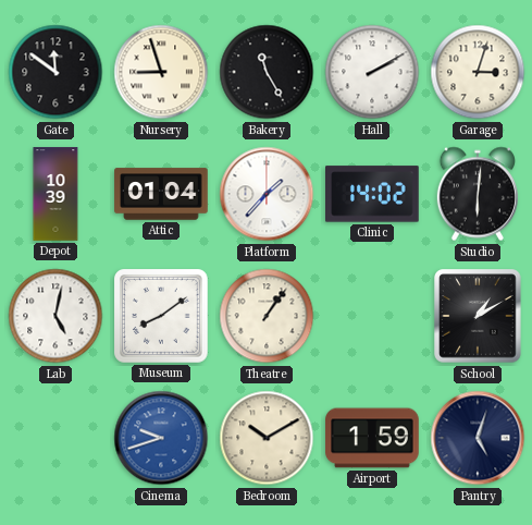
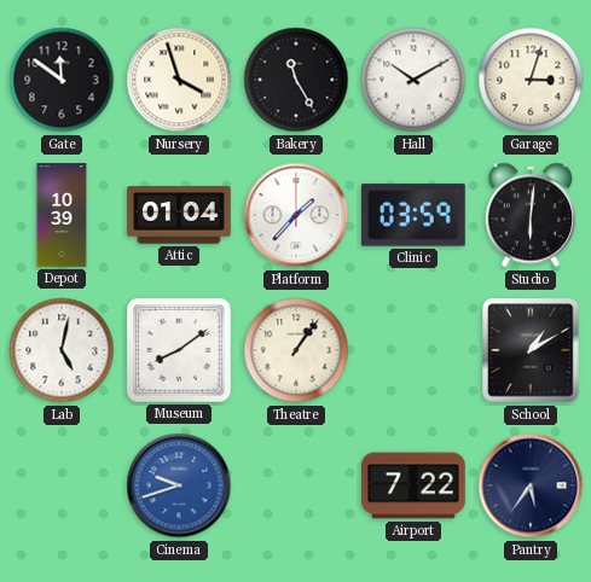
Nursery: 8:57 -> 3:57 (179, 80)
Hall: 2:10 -> 10:10 (413, 80)
Clinic: 14:02 -> 03:59 (415, 215)
Bedroom: 10:10 -> none (267, 438)
Airport: 1:59 -> 7:22 (413, 485)
Pantry: 5:03 -> 5:36 (531, 485)
